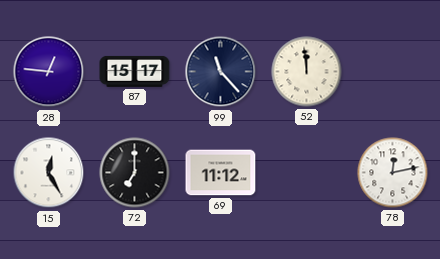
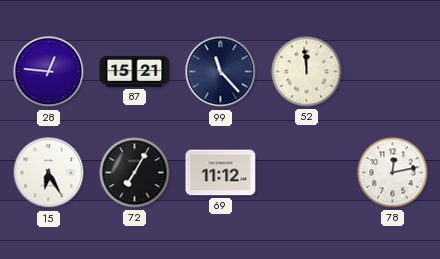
87: 15:17 -> 15:21 (135, 71)
15: 12:25 -> 6:25 (49, 173)
72: 7:00 -> 7:05 (135, 173)
